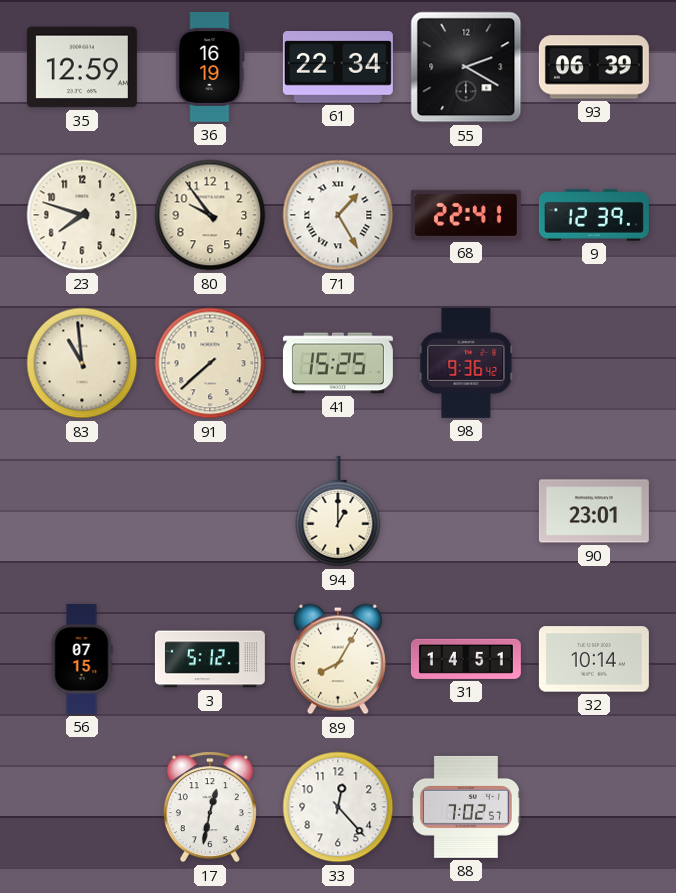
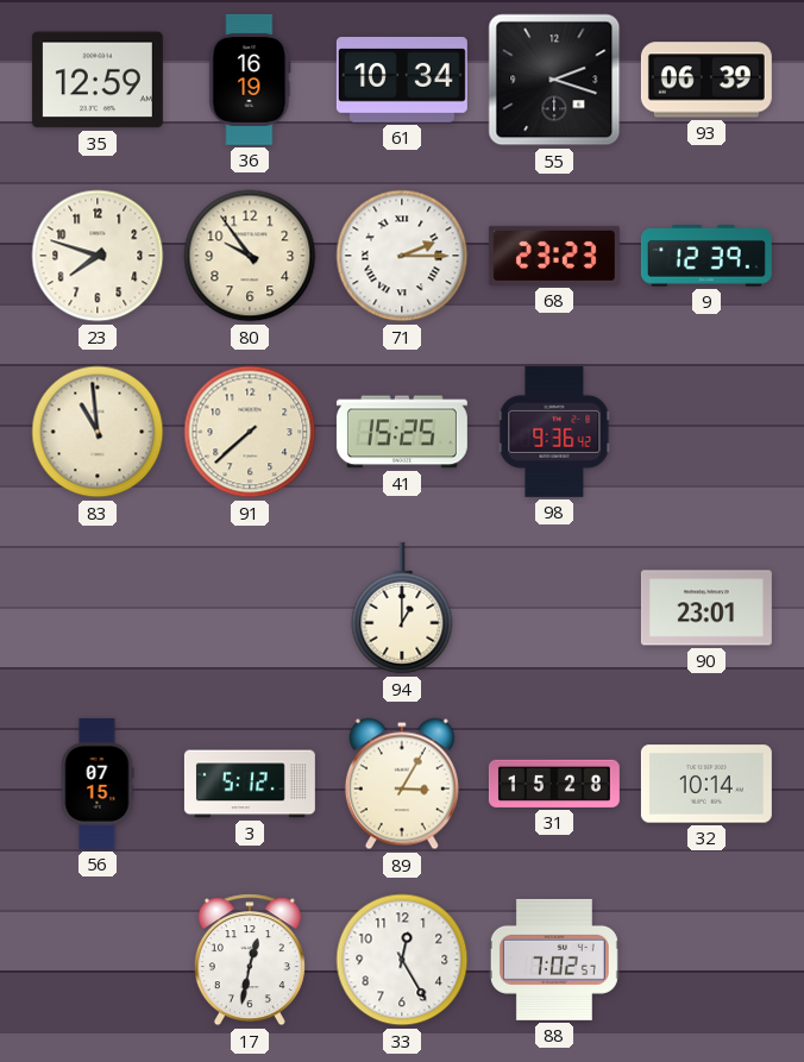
61: 22:34 -> 10:34 (402, 80)
55: 2:20 -> 2:18 (554, 80)
71: 1:25 -> 2:15 (402, 256)
68: 22:41 -> 23:23 (554, 256)
89: 8:05 -> 3:05 (402, 784)
31: 14:51 -> 15:28 (554, 784)
33: 12:23 -> 12:25 (402, 960)
